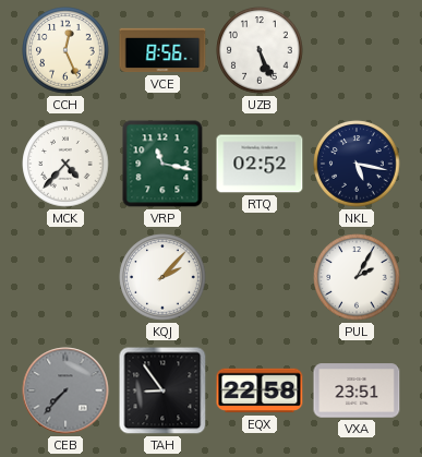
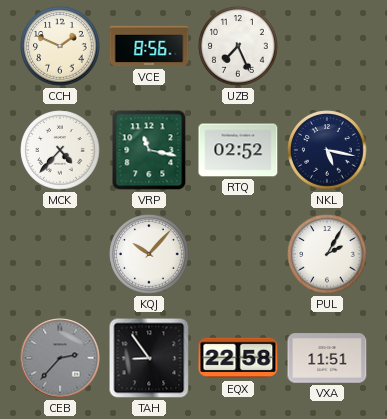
CCH: 12:26 -> 1:49 (60, 46)
UZB: 5:26 -> 7:26 (238, 46)
KQJ: 2:07 -> 10:07 (149, 254)
CEB: 7:37 -> 2:37 (60, 358)
VXA: 23:51 -> 11:51 (327, 358)
